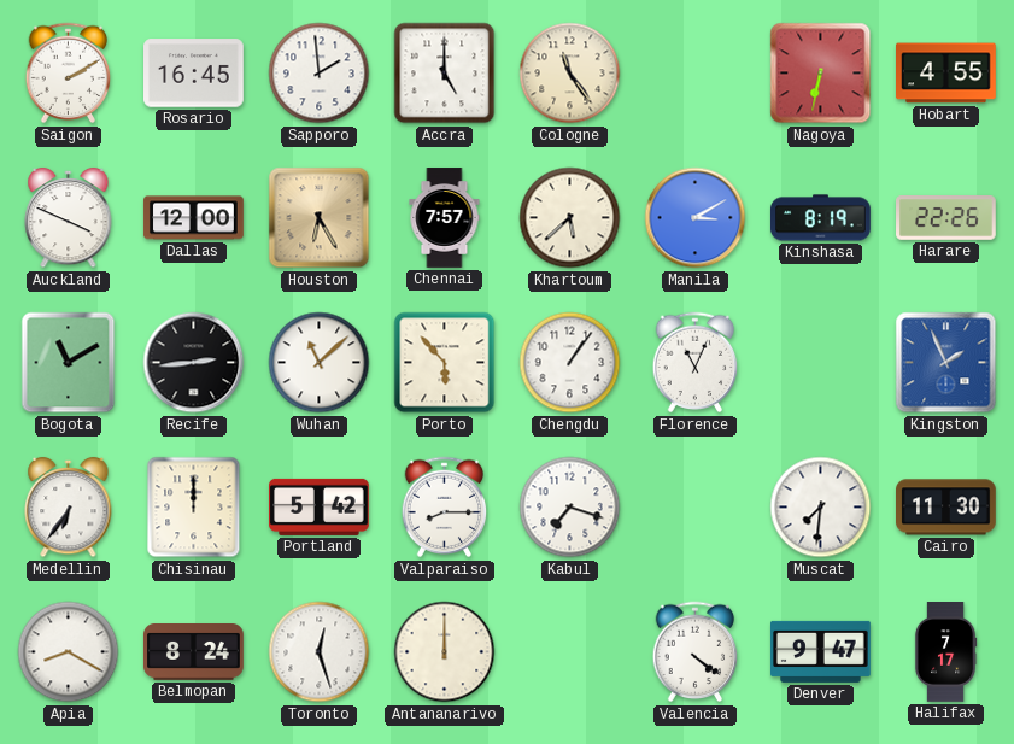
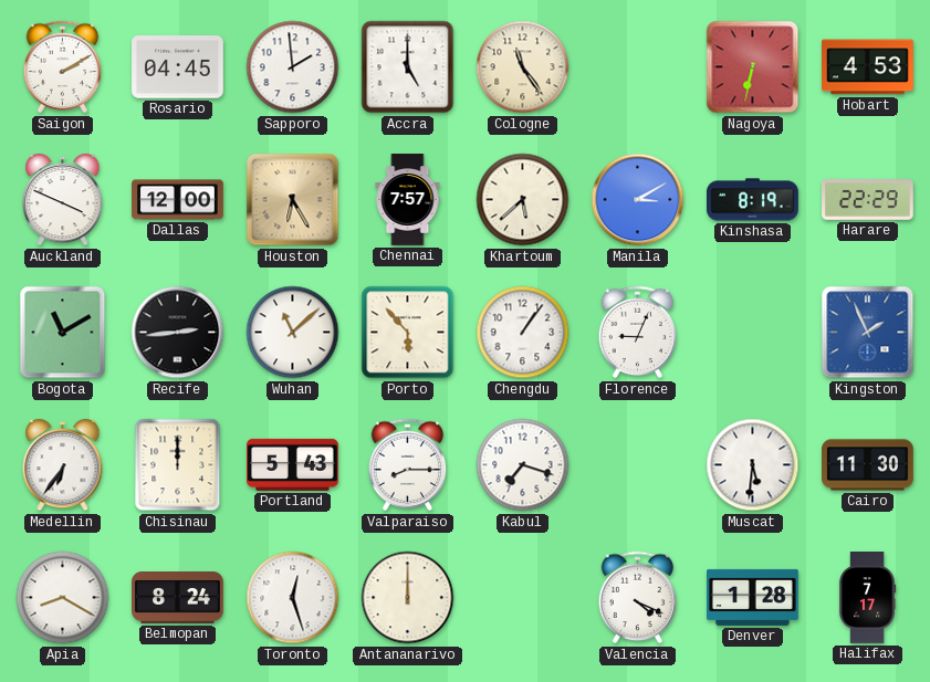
Rosario: 16:45 -> 04:45 (178, 67)
Hobart: 4:55 -> 4:53 (868, 67)
Harare: 22:26 -> 22:29 (868, 200)
Florence: 11:04 -> 9:04 (638, 333)
Portland: 5:42 -> 5:43 (293, 464)
Muscat: 7:31 -> 5:31 (753, 465)
Valencia: 4:21 -> 4:19 (638, 598)
Denver: 9:47 -> 1:28 (753, 597)
